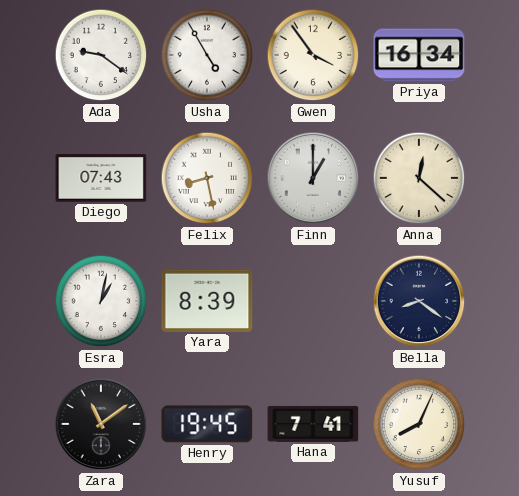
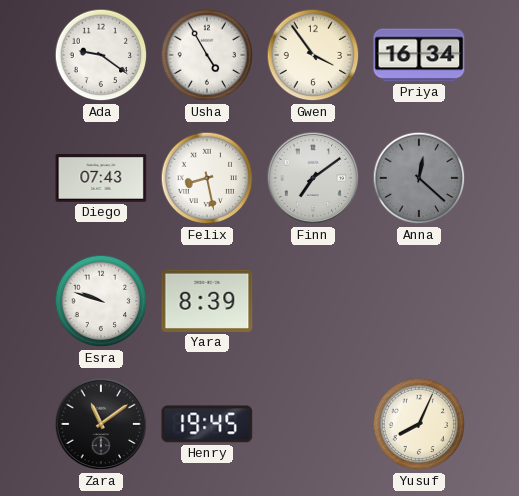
Finn: 1:00 -> 7:09 (313, 178)
Anna dial: cream -> grey (419, 178)
Esra: 1:02 -> 9:48 (101, 301)
Bella: 8:21 -> none (419, 301)
Hana: 7:41 -> none (313, 424)
